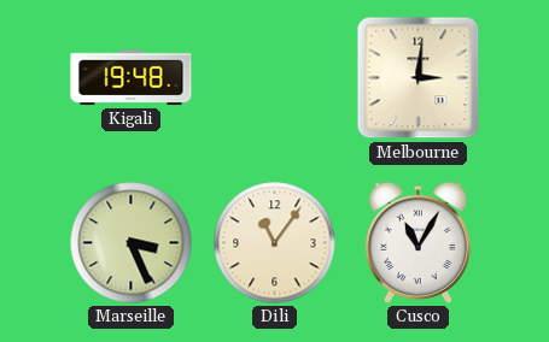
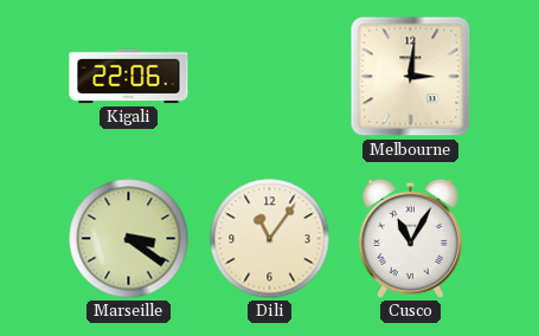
Kigali: 19:48 -> 22:06 (129, 77)
Marseille: 3:26 -> 3:21 (129, 239)
